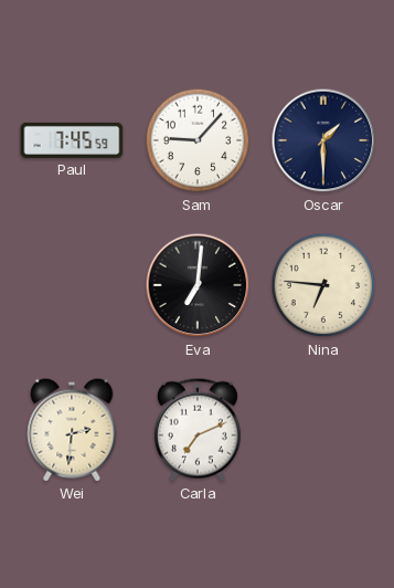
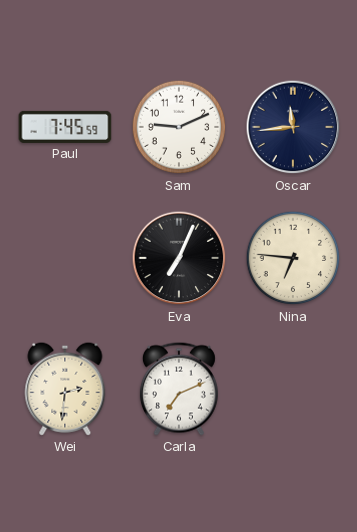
Sam: 9:07 -> 9:11 (179, 127)
Oscar: 1:30 -> 11:44 (293, 127)
Eva: 7:01 -> 7:04 (179, 258)
